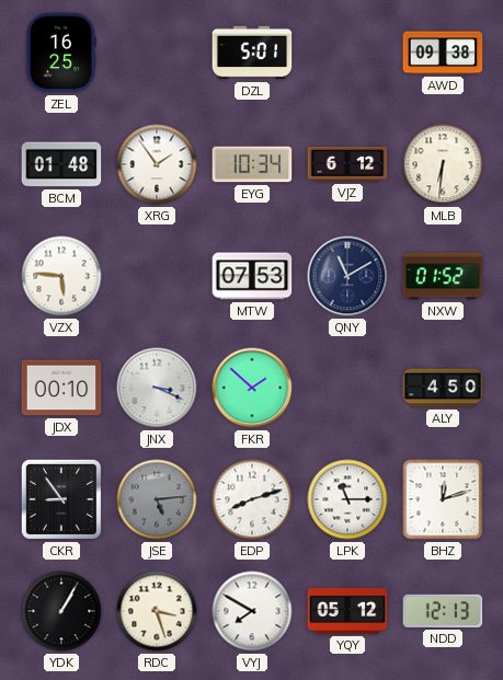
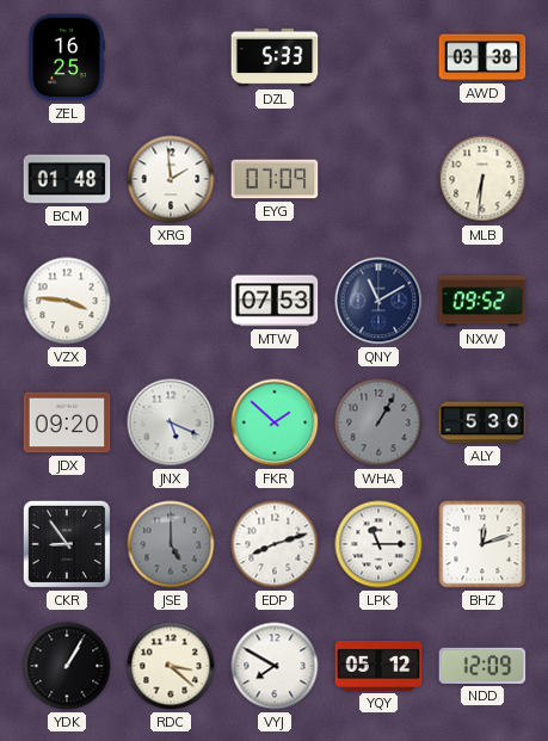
DZL: 5:01 -> 5:33 (275, 57)
AWD: 09:38 -> 03:38 (482, 57)
XRG: 1:54 -> 1:59 (171, 179)
EYG: 10:34 -> 07:09 (275, 179)
VJZ: 6:12 -> none (347, 164)
VZX: 5:46 -> 3:46 (67, 301)
NXW: 01:52 -> 09:52 (482, 301)
JDX: 00:10 -> 09:20 (67, 422)
JNX: 3:19 -> 5:19 (171, 422)
WHA: none -> 1:05 (378, 422)
ALY: 4:50 -> 5:30 (482, 422)
JSE: 5:14 -> 5:00 (171, 544)
RDC: 3:27 -> 3:22 (171, 666)
NDD: 12:13 -> 12:09 (482, 666)
